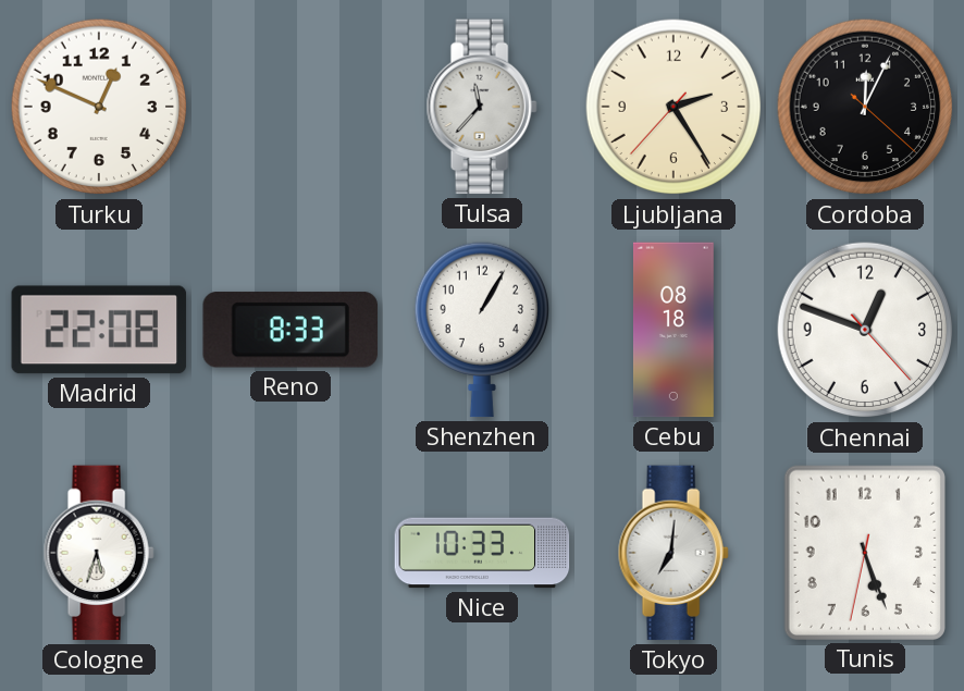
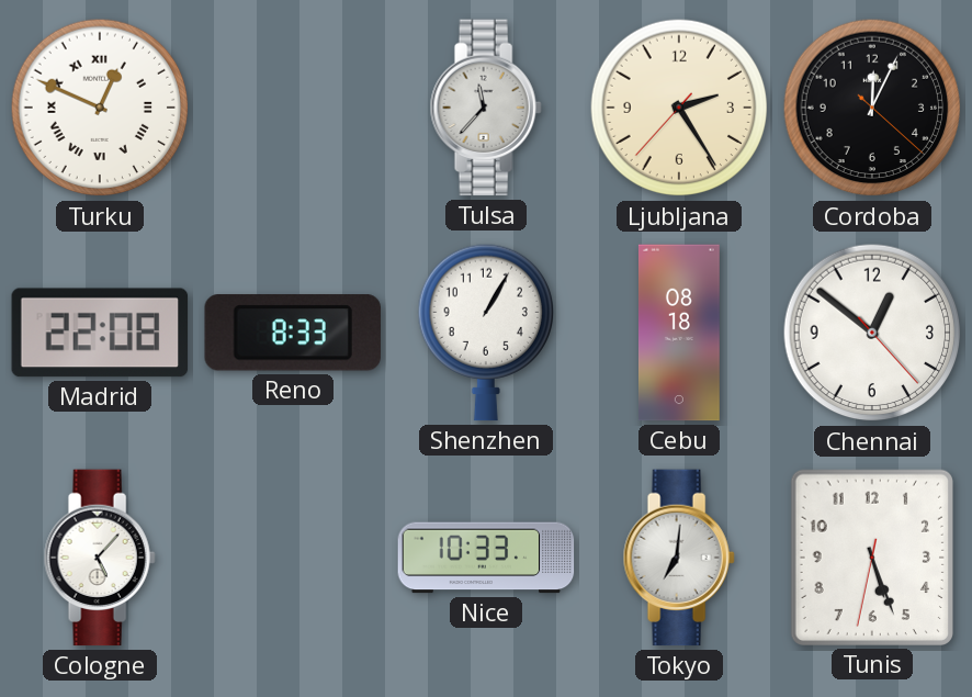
Turku numerals: Arabic -> Roman (100, 108)
Chennai: 12:48 -> 12:51 (872, 333)
Cologne: 5:33 -> 5:07 (100, 558)
